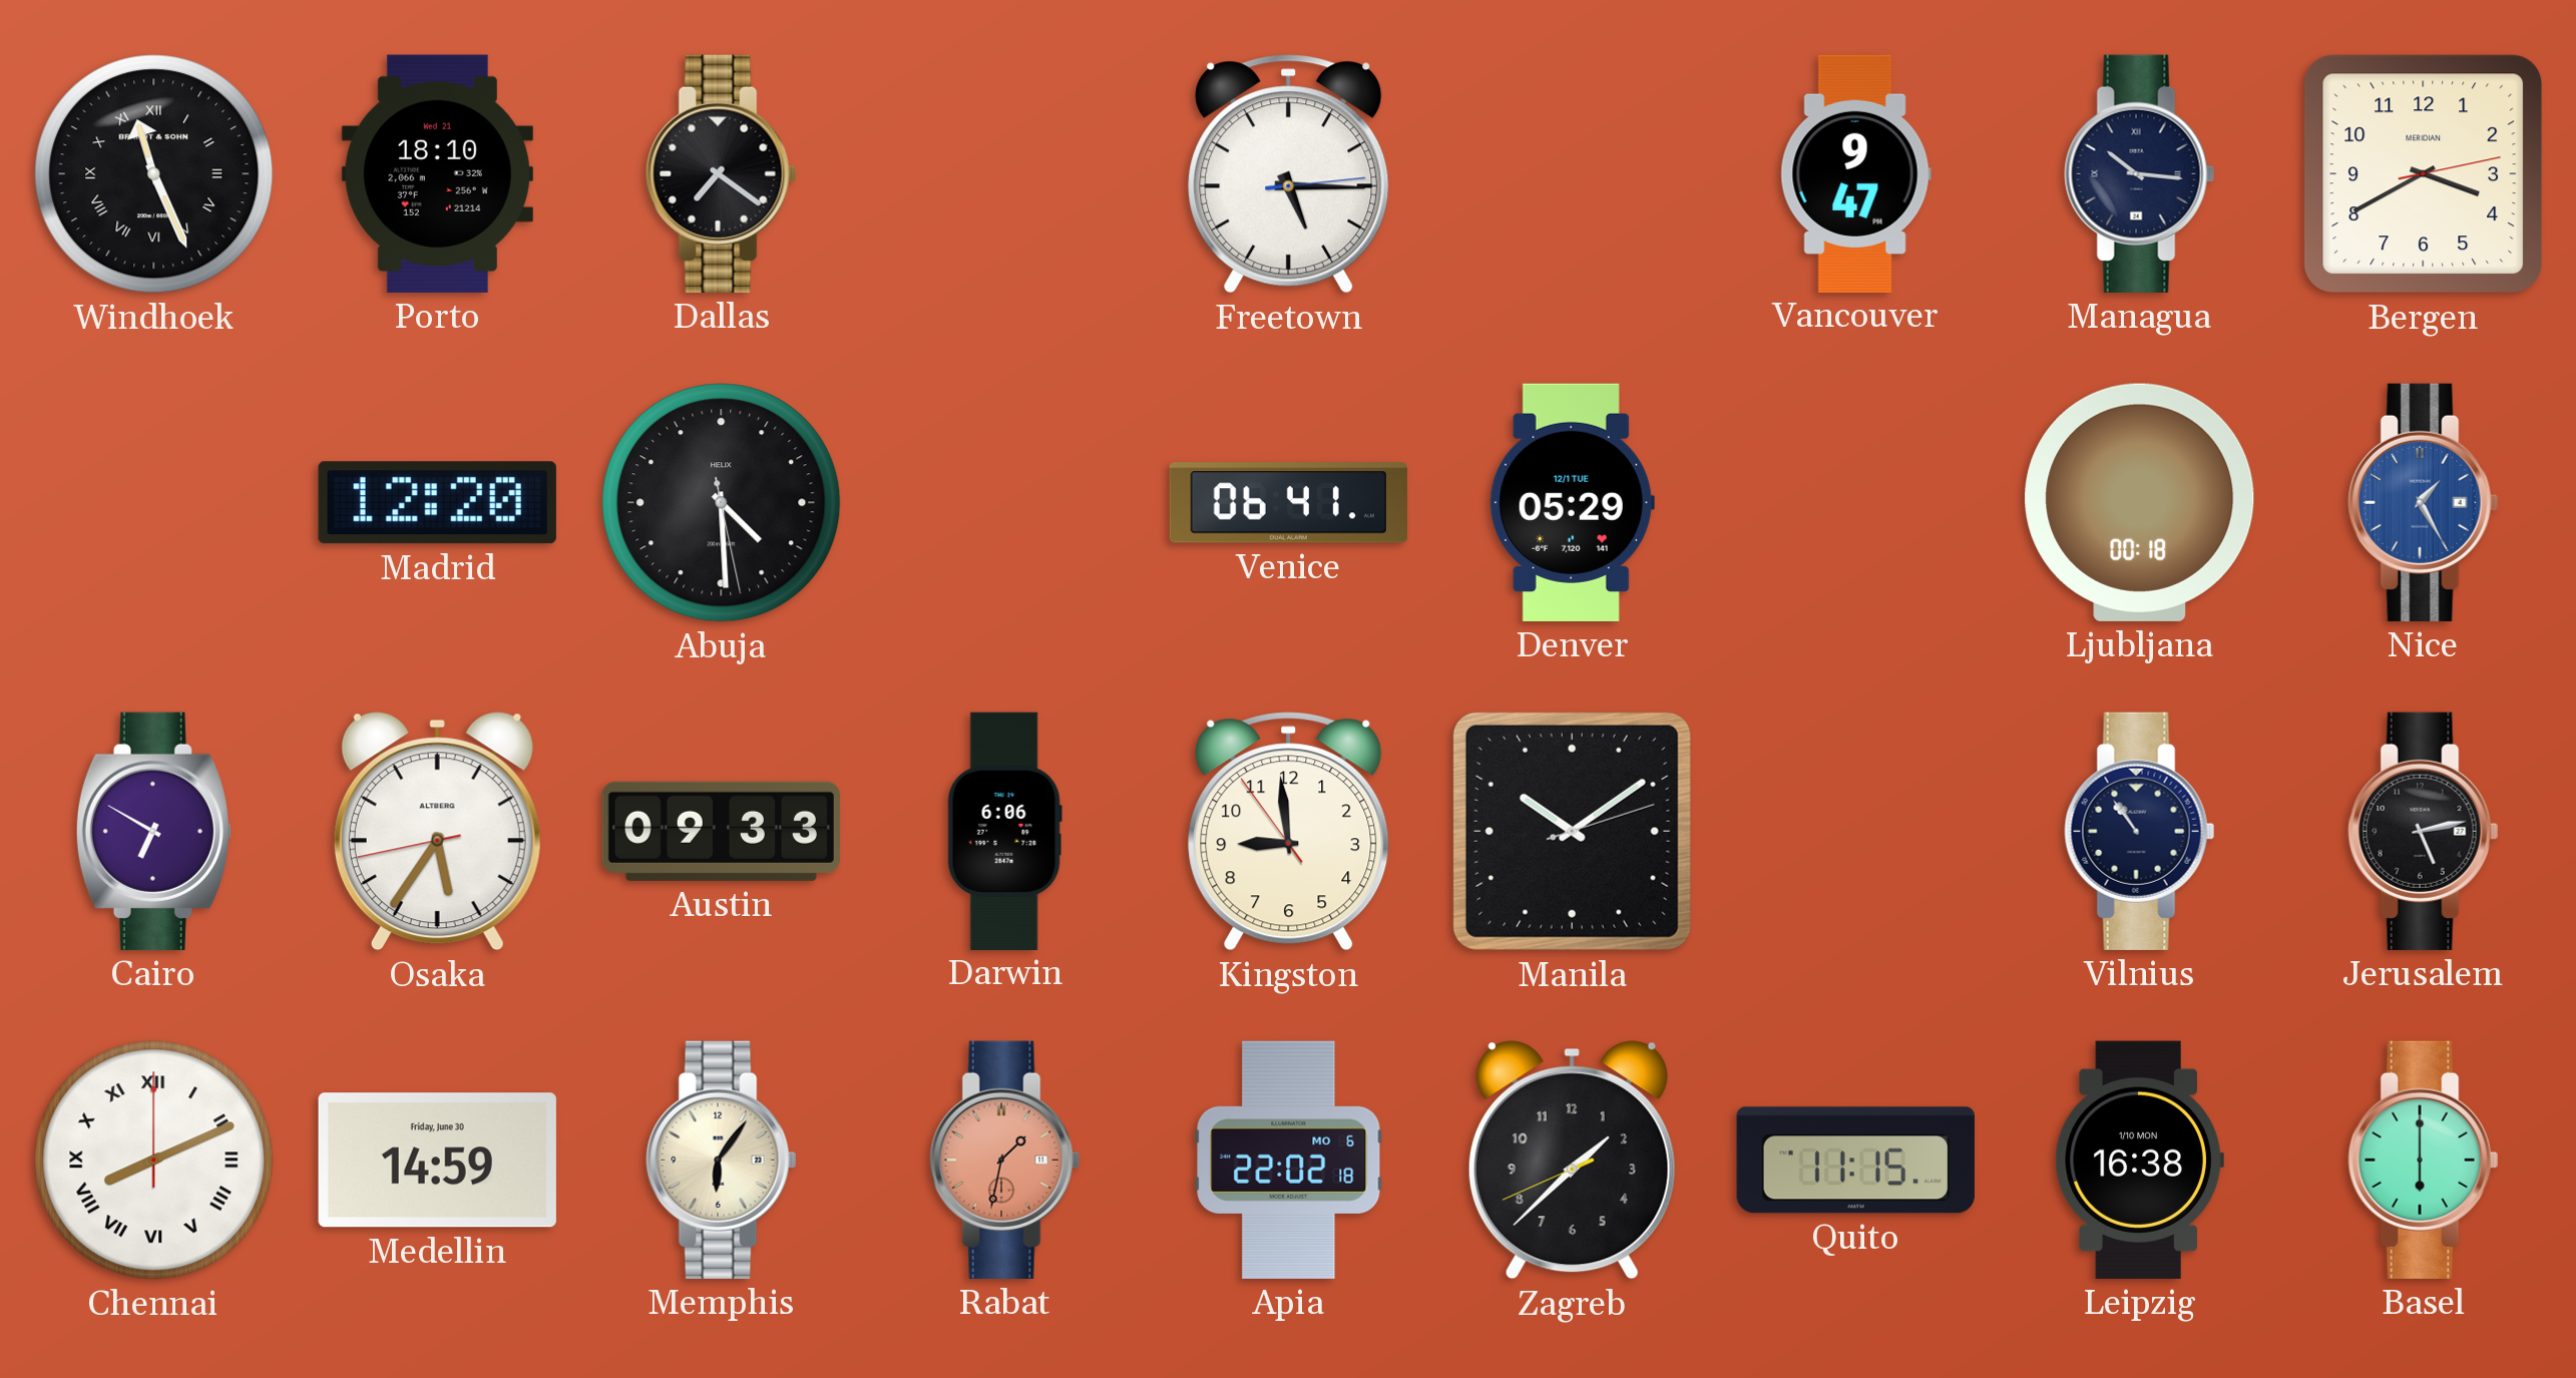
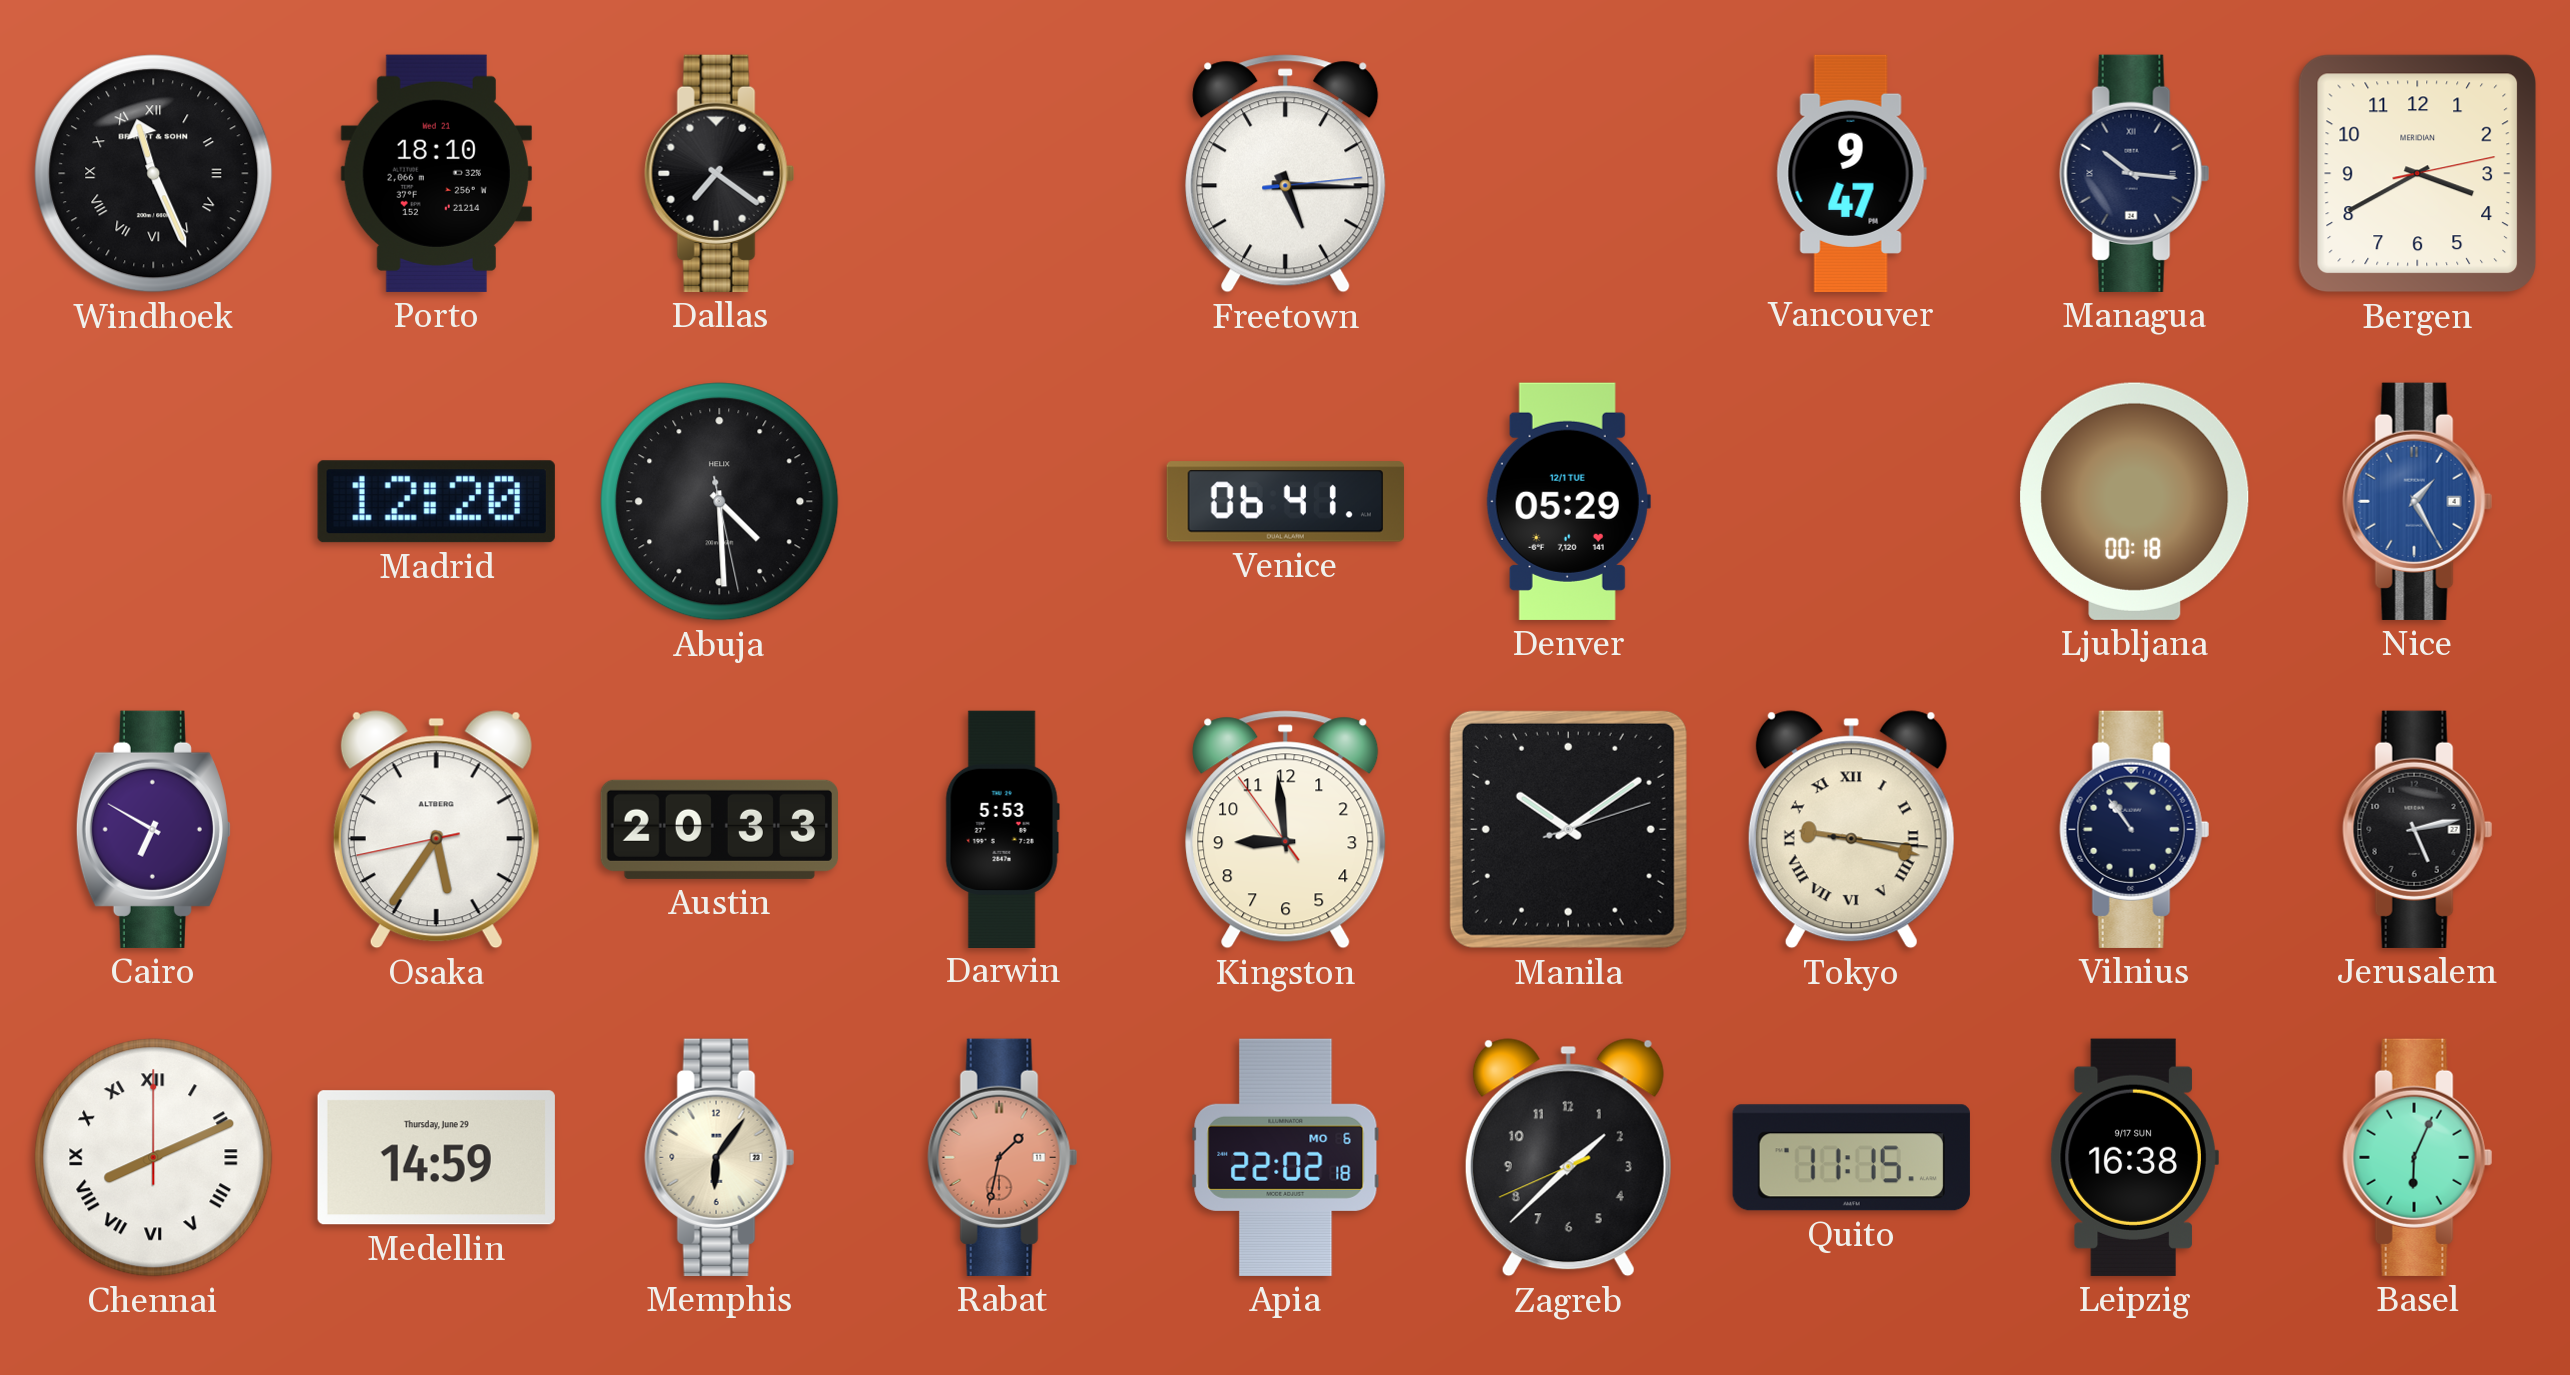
Austin: 09:33 -> 20:33 (719, 829)
Darwin: 6:06 -> 5:53 (1002, 829)
Tokyo: none -> 9:17 (1851, 830)
Medellin date: Friday, June 30 -> Thursday, June 29 (436, 1158)
Leipzig date: 1/10 MON -> 9/17 SUN (2134, 1157)
Basel: 6:00 -> 6:04 (2418, 1157)
